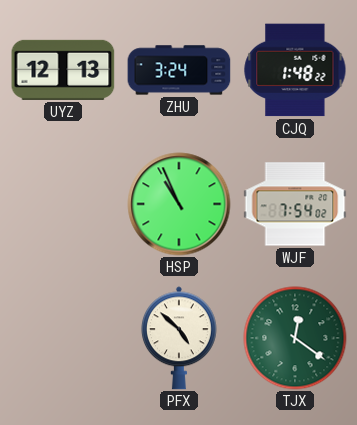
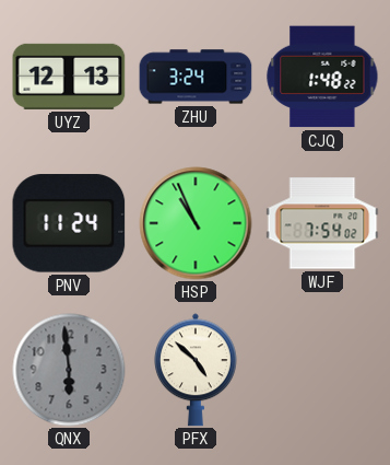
PNV: none -> 11:24 (69, 223)
QNX: none -> 5:59 (69, 370)
TJX: 12:21 -> none (295, 338)
